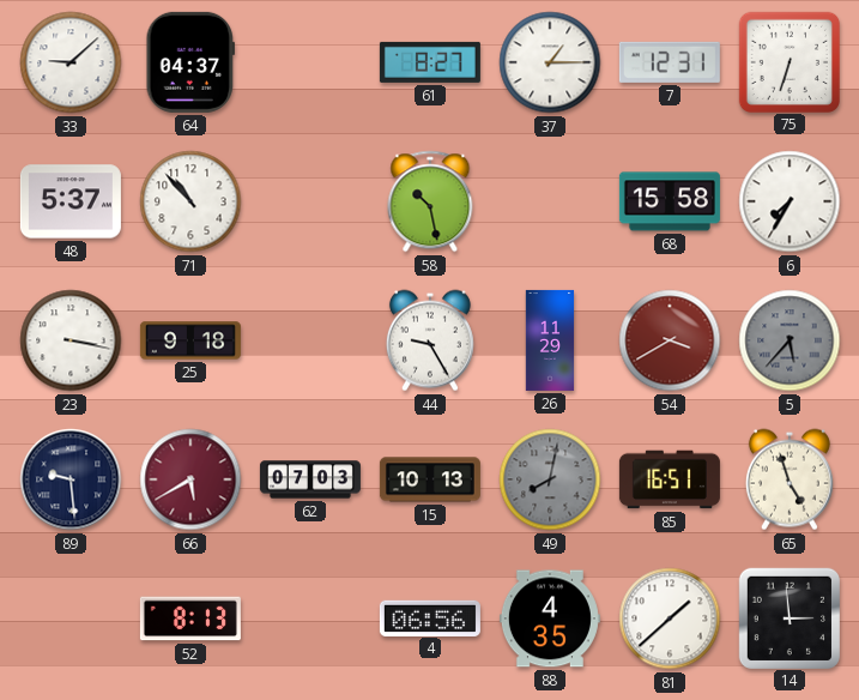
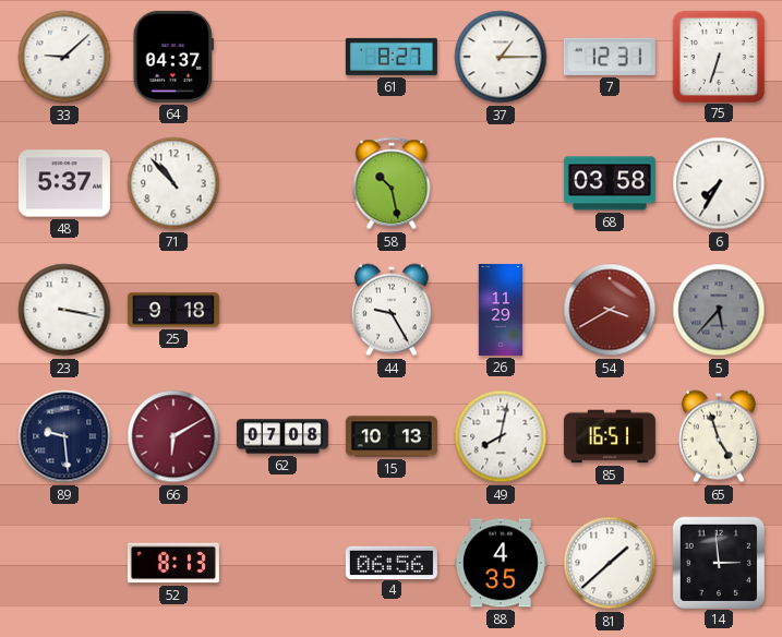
68: 15:58 -> 03:58 (610, 183)
66: 5:40 -> 6:10 (173, 436)
62: 07:03 -> 07:08 (282, 436)
49 dial: grey -> white (501, 436)
